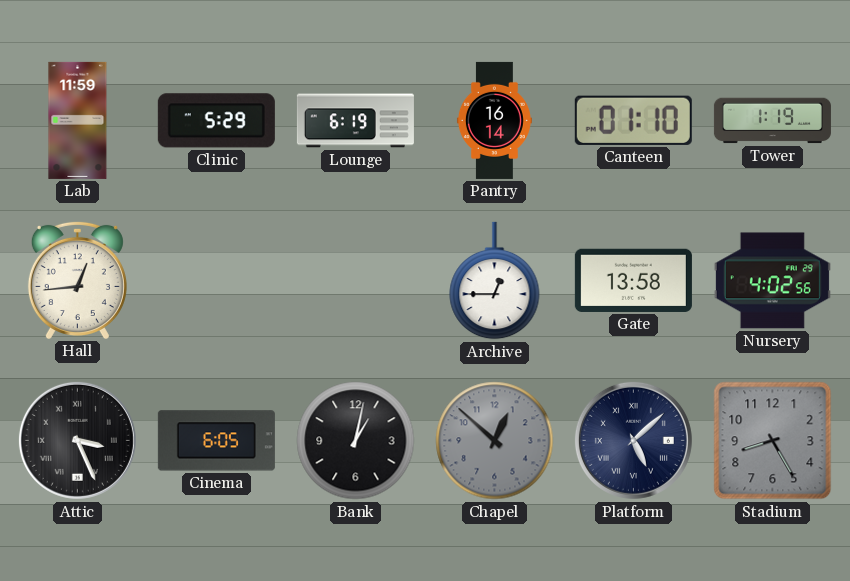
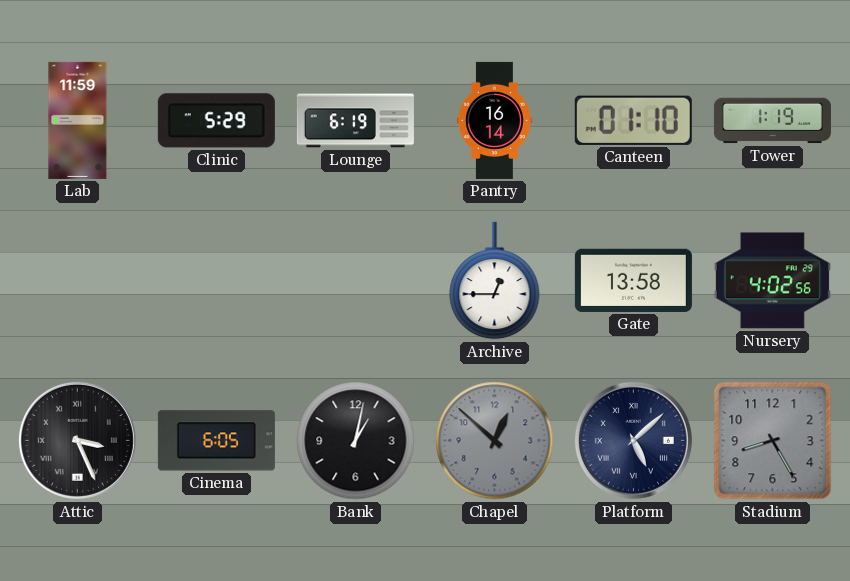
Hall: 12:44 -> none (77, 280)
